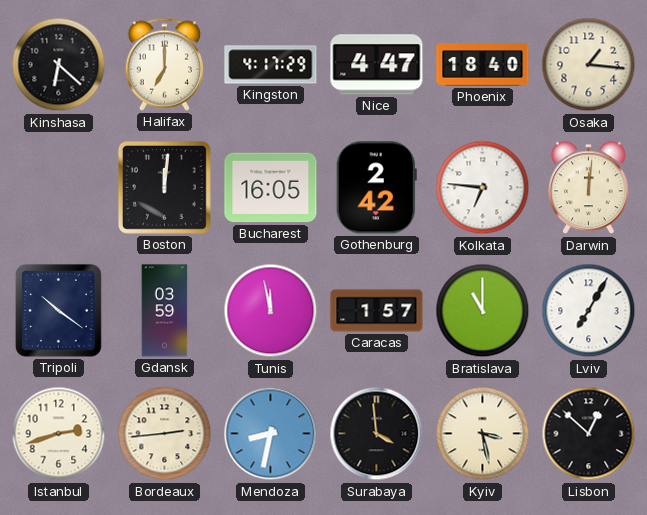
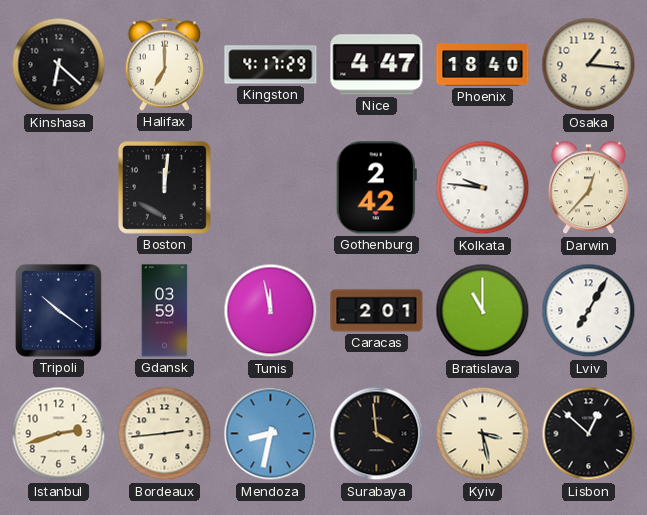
Bucharest: 16:05 -> none (271, 188)
Kolkata: 6:46 -> 9:46 (483, 188)
Darwin: 12:01 -> 12:37 (589, 188)
Caracas: 1:57 -> 2:01 (377, 311)
